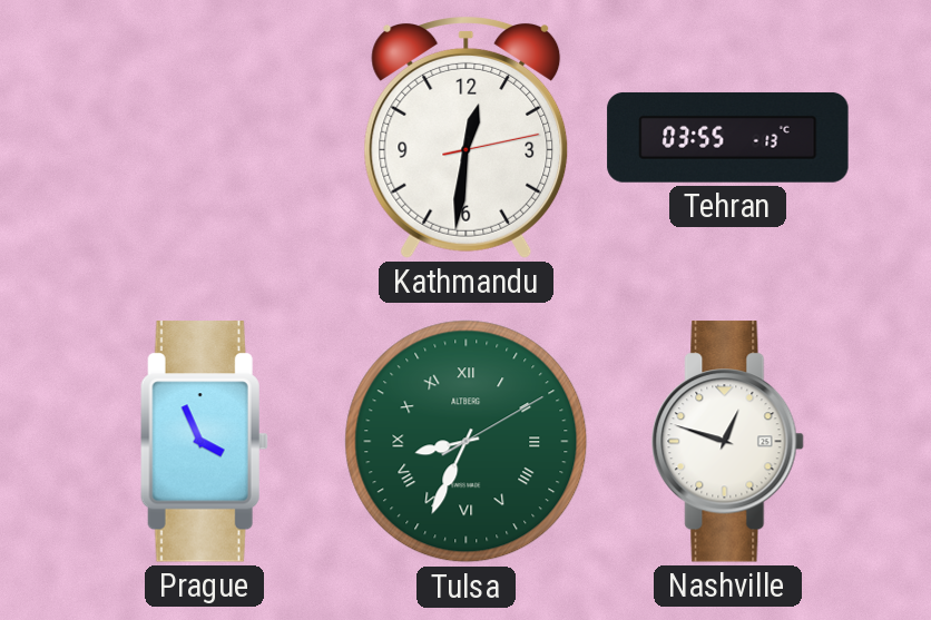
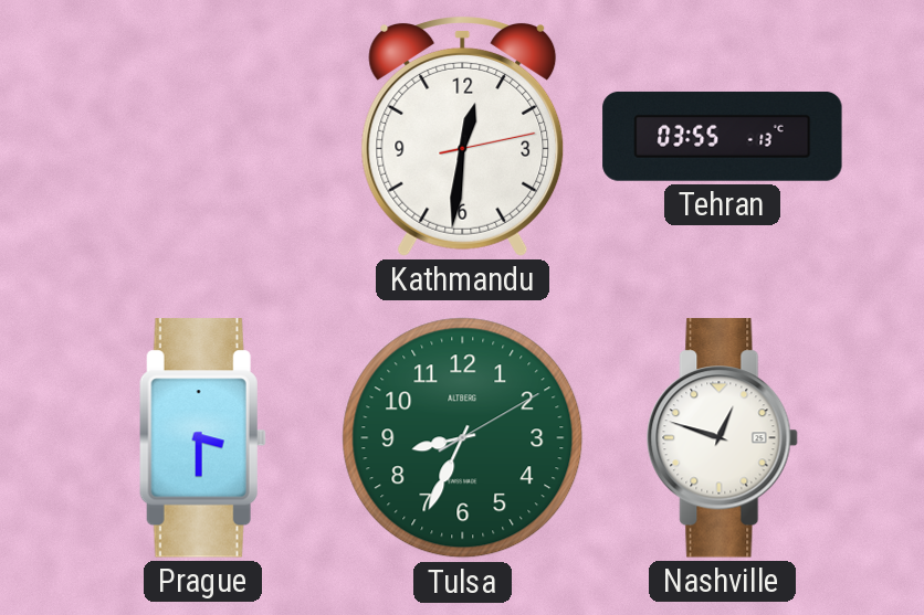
Prague: 3:56 -> 3:30 (202, 438)
Tulsa numerals: Roman -> Arabic (463, 438)
